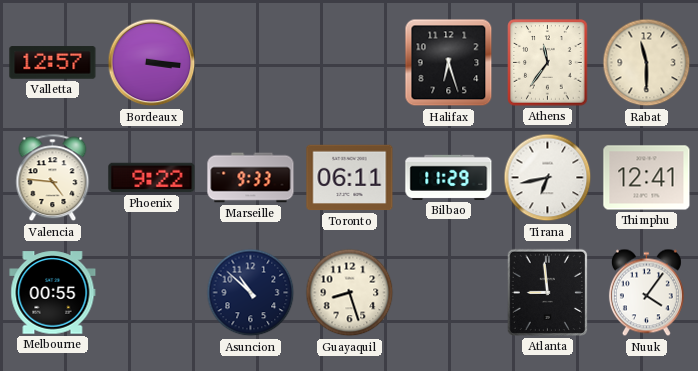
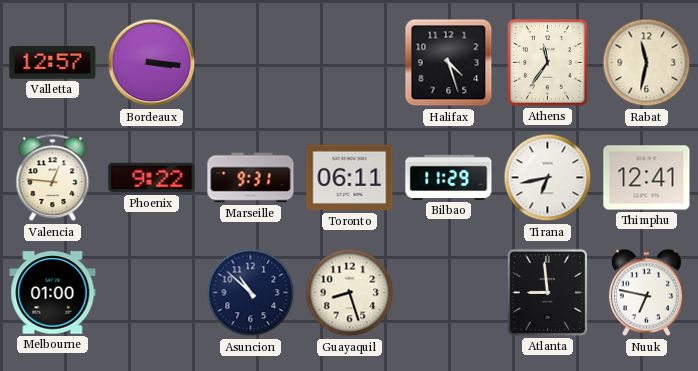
Halifax: 6:27 -> 4:27 (449, 63)
Rabat: 11:30 -> 11:32 (647, 63)
Valencia: 4:46 -> 12:46 (53, 178)
Marseille: 9:33 -> 9:31 (251, 178)
Melbourne: 00:55 -> 01:00 (53, 293)
Nuuk: 4:06 -> 6:47 (646, 293)
